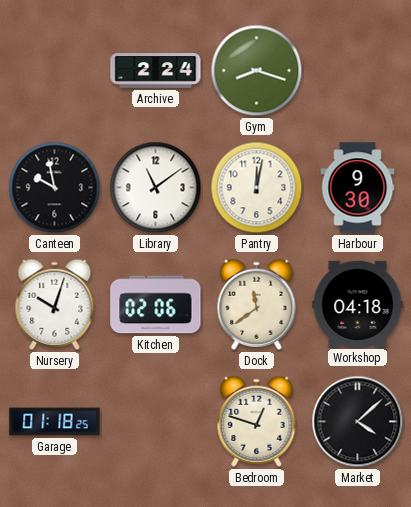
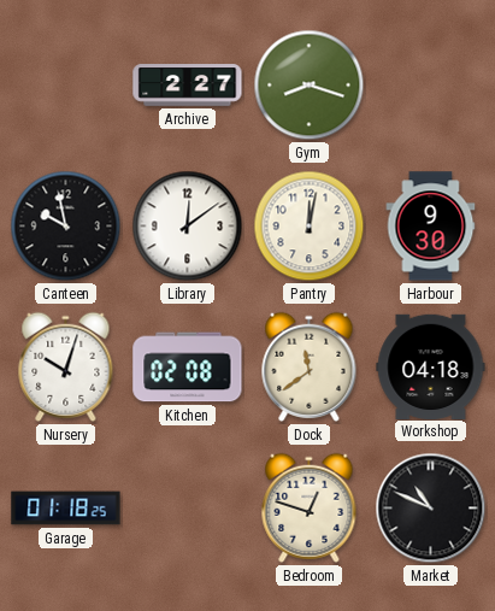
Archive: 2:24 -> 2:27 (188, 86)
Library: 11:09 -> 12:09 (188, 227)
Kitchen: 02:06 -> 02:08 (188, 368)
Market: 4:08 -> 10:49 (431, 509)
